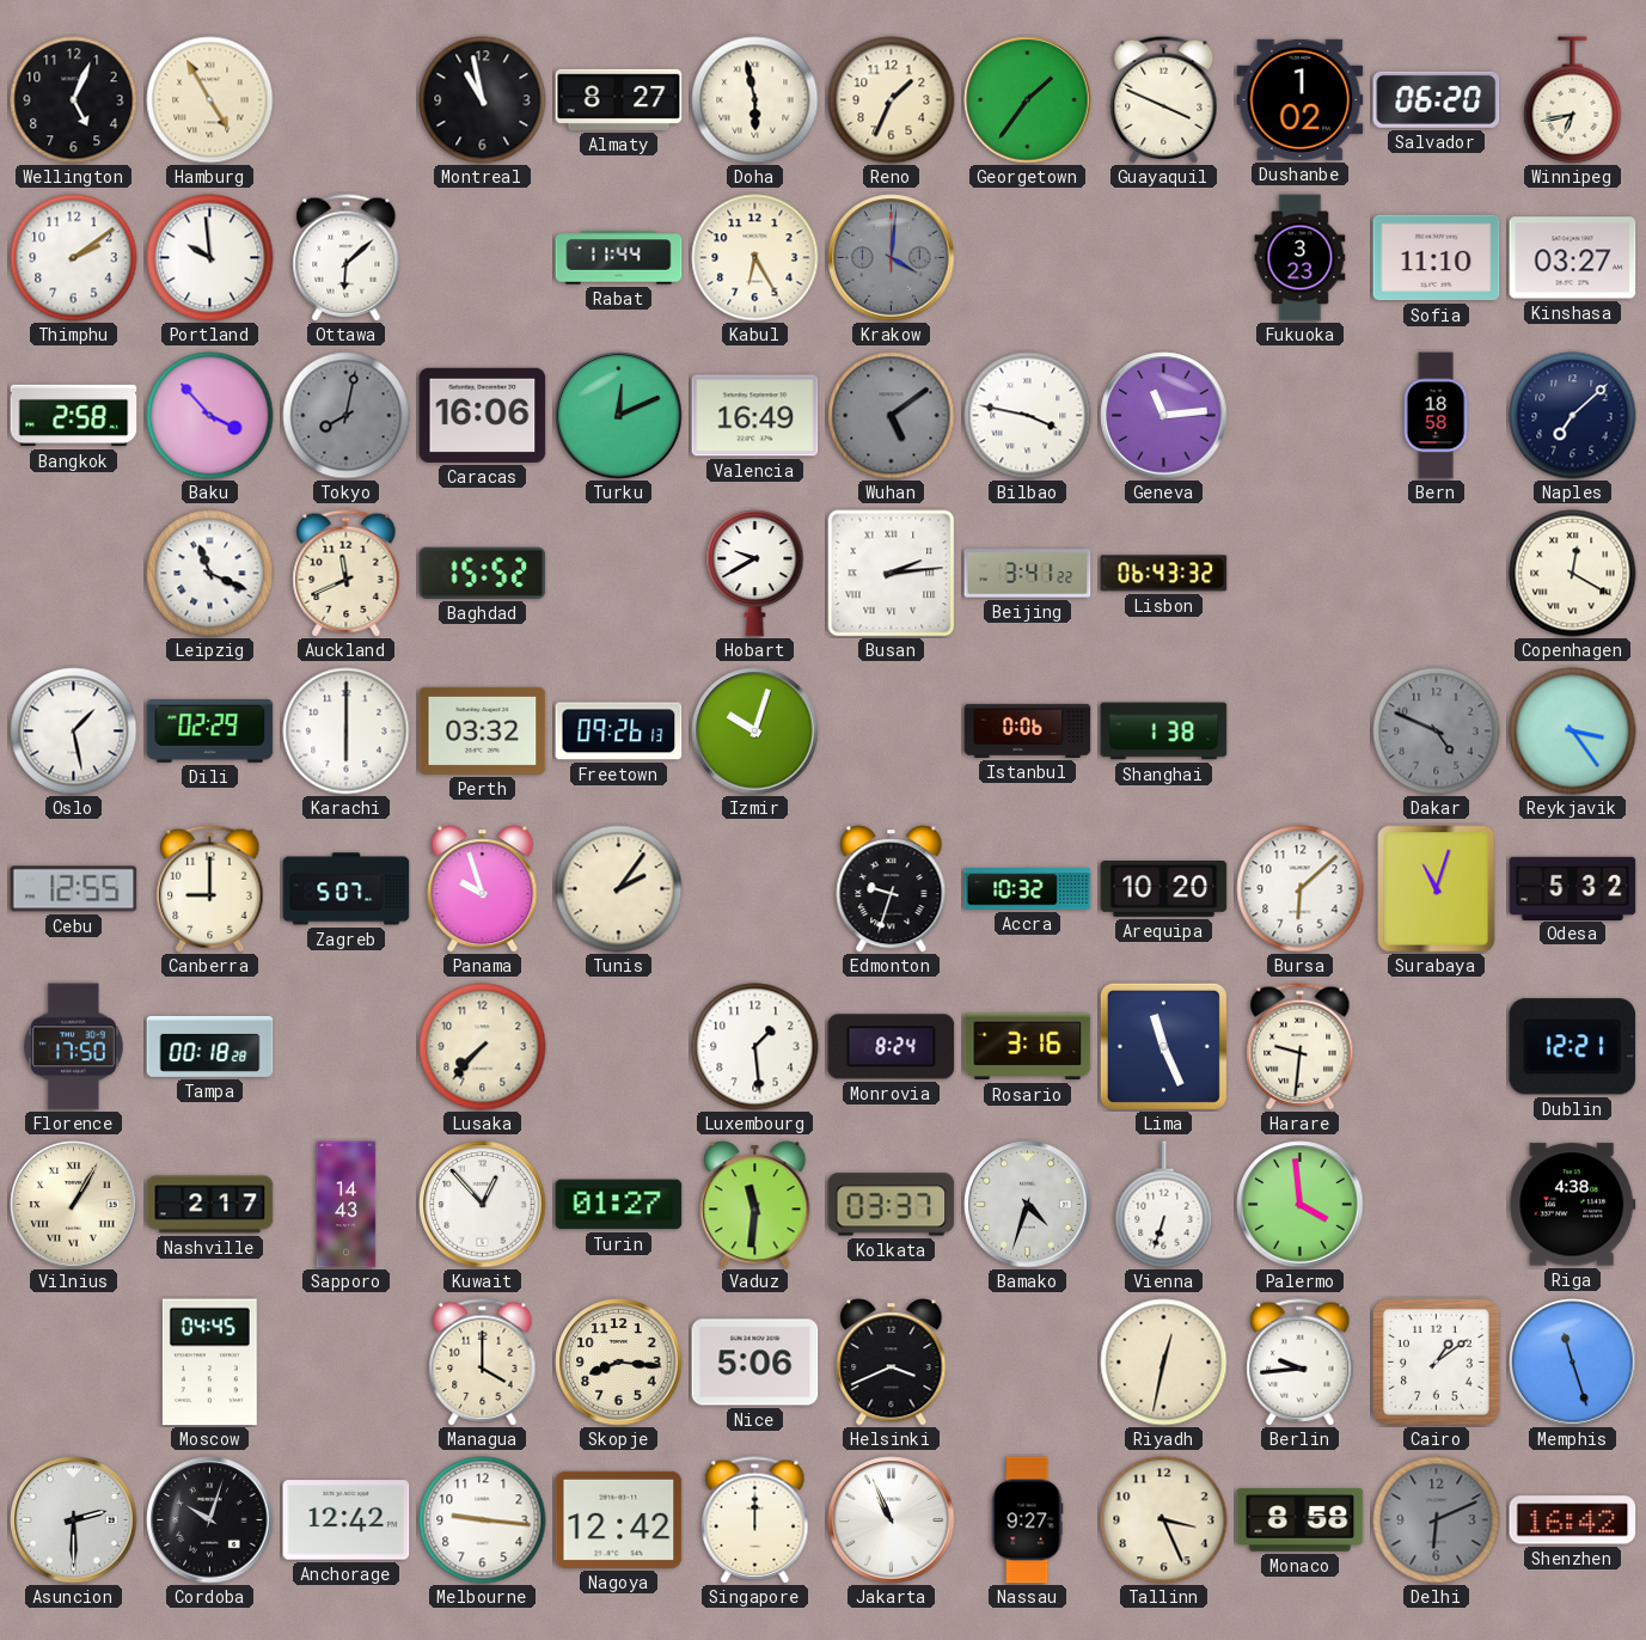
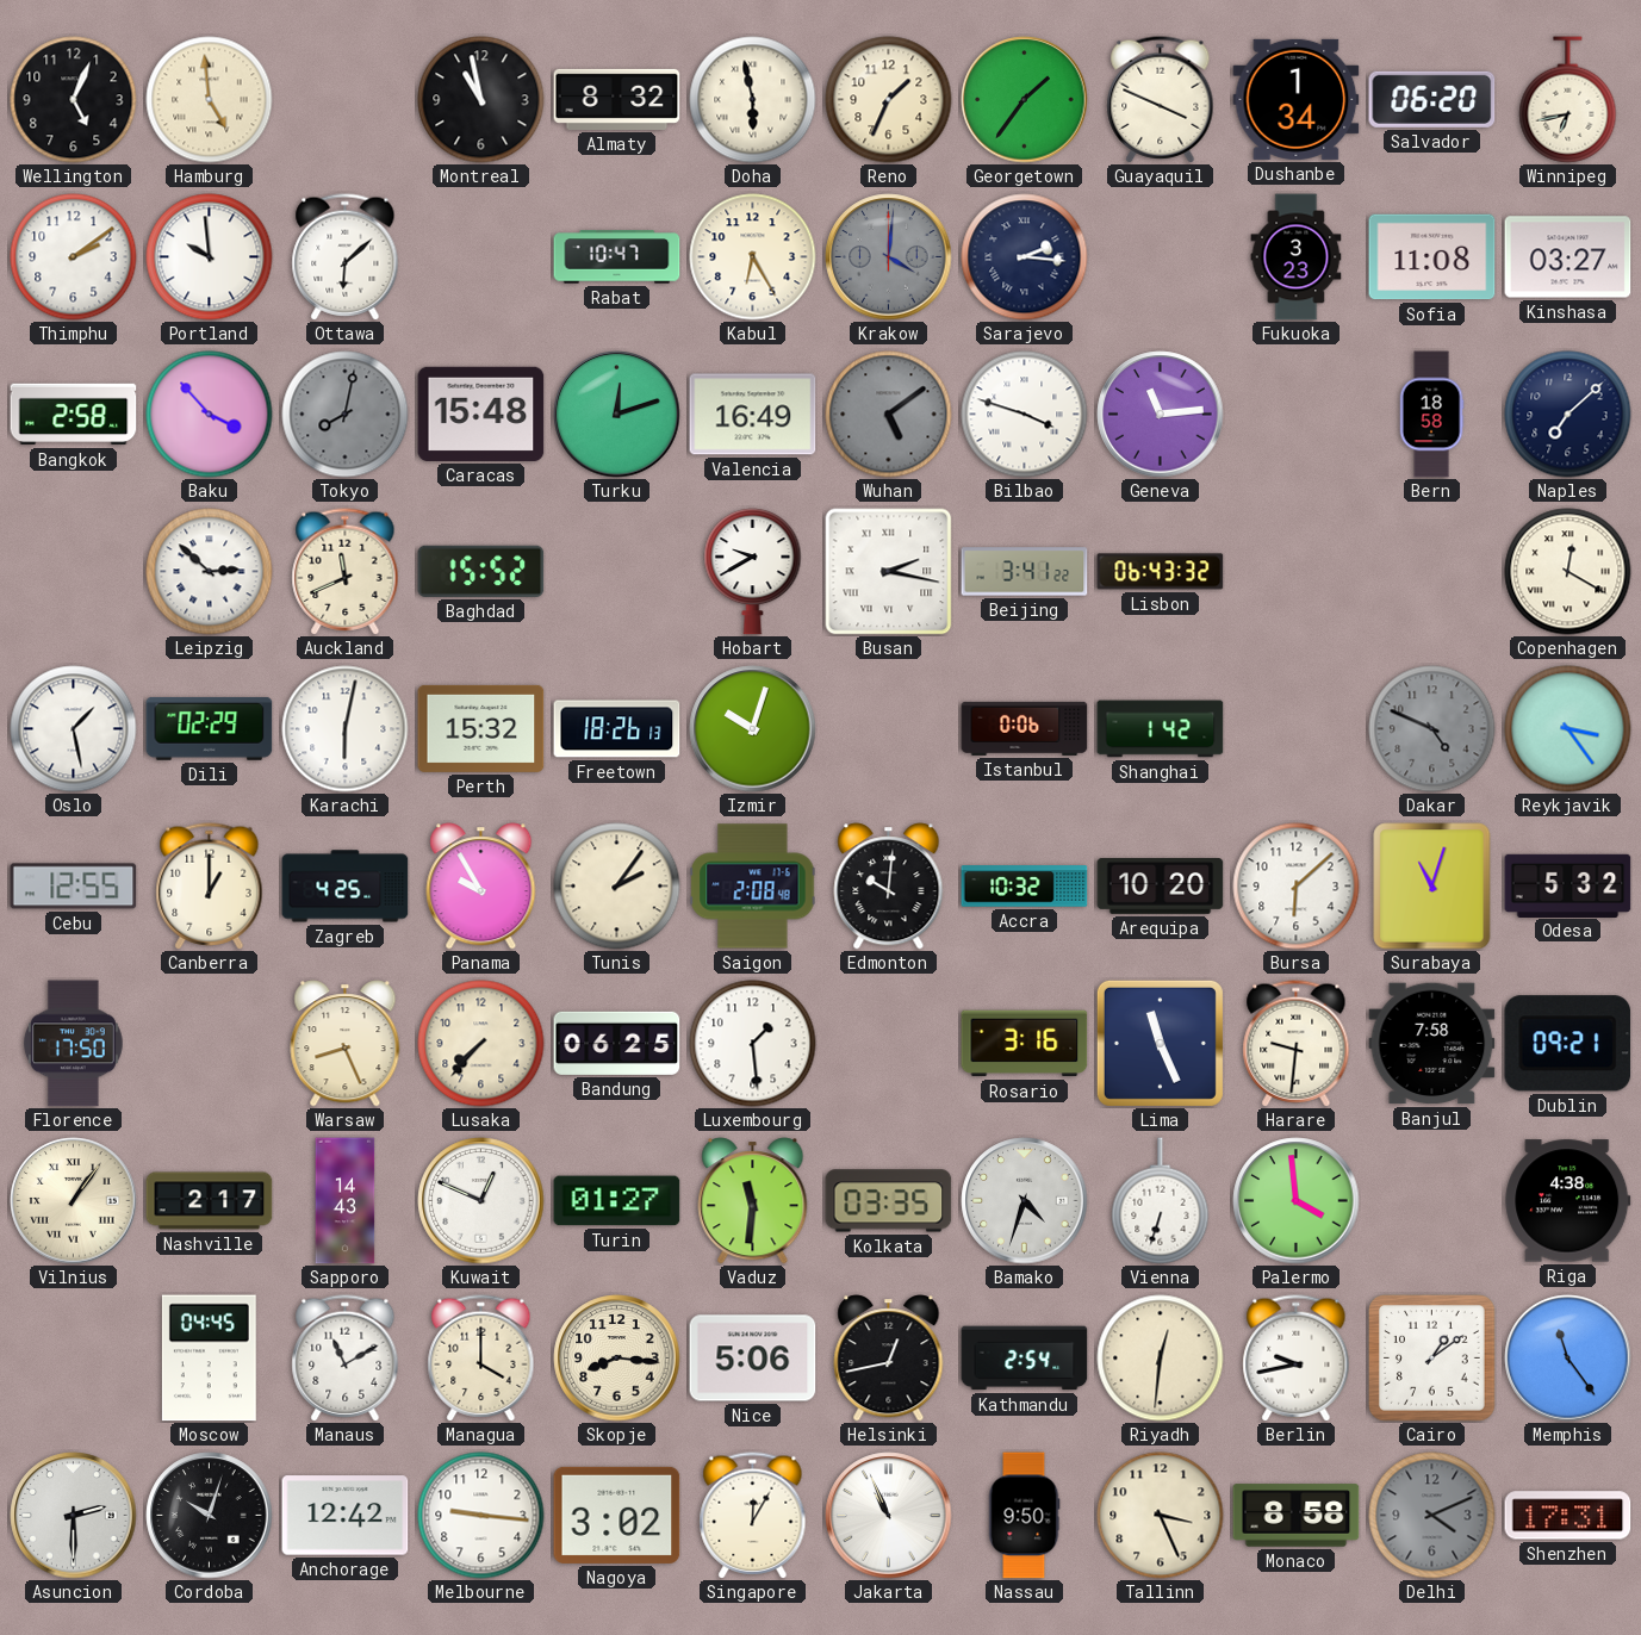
Hamburg: 4:55 -> 4:59 (210, 100)
Almaty: 8:27 -> 8:32 (617, 99)
Dushanbe: 1:02 -> 1:34 (1297, 99)
Rabat: 11:44 -> 10:47 (617, 257)
Sarajevo: none -> 2:16 (1025, 257)
Sofia: 11:10 -> 11:08 (1432, 257)
Caracas: 16:06 -> 15:48 (481, 414)
Turku: 12:11 -> 12:12 (617, 415)
Bilbao: 3:47 -> 3:48 (1025, 415)
Leipzig: 11:19 -> 2:52 (210, 572)
Busan: 2:14 -> 2:17 (889, 572)
Karachi: 6:00 -> 6:02 (346, 729)
Perth: 03:32 -> 15:32 (481, 728)
Freetown: 09:26 -> 18:26 (617, 729)
Shanghai: 1:38 -> 1:42 (1161, 729)
Canberra: 9:00 -> 1:00 (210, 887)
Zagreb: 5:07 -> 4:25 (346, 887)
Panama: 9:57 -> 9:55 (481, 887)
Saigon: none -> 2:08 (753, 887)
Edmonton: 9:33 -> 10:01 (889, 887)
Tampa: 00:18 -> none (210, 1046)
Warsaw: none -> 8:26 (346, 1044)
Bandung: none -> 06:25 (617, 1043)
Monrovia: 8:24 -> none (892, 1047)
Banjul: none -> 7:58 (1432, 1044)
Dublin: 12:21 -> 09:21 (1568, 1044)
Vilnius: 1:05 -> 1:06 (74, 1201)
Kuwait: 12:53 -> 12:49 (481, 1201)
Kolkata: 03:37 -> 03:35 (889, 1201)
Manaus: none -> 11:10 (346, 1359)
Helsinki: 3:41 -> 12:43 (889, 1359)
Kathmandu: none -> 2:54 (1025, 1359)
Riyadh: 12:32 -> 12:31 (1161, 1359)
Berlin: 9:44 -> 9:43 (1297, 1359)
Memphis: 11:27 -> 11:24 (1568, 1359)
Nagoya: 12:42 -> 3:02 (617, 1515)
Singapore: 12:00 -> 12:05 (753, 1516)
Nassau: 9:27 -> 9:50 (1024, 1516)
Delhi: 6:11 -> 4:11 (1432, 1516)
Shenzhen: 16:42 -> 17:31 (1568, 1516)
